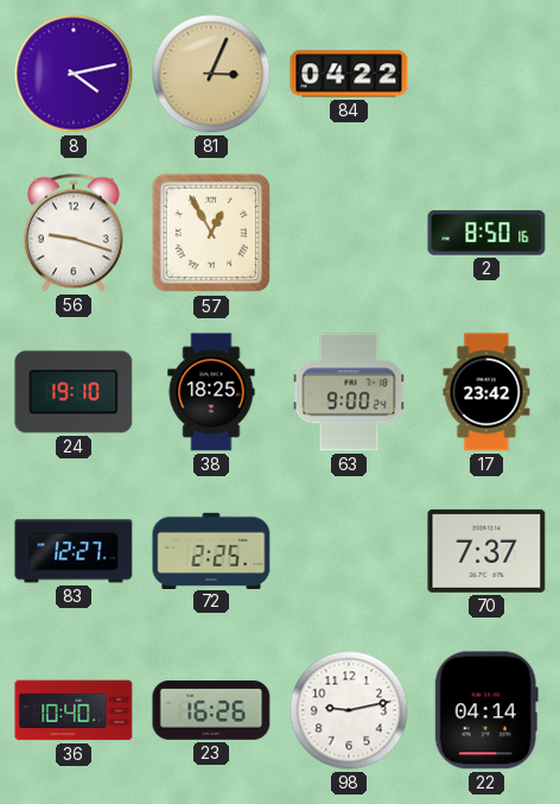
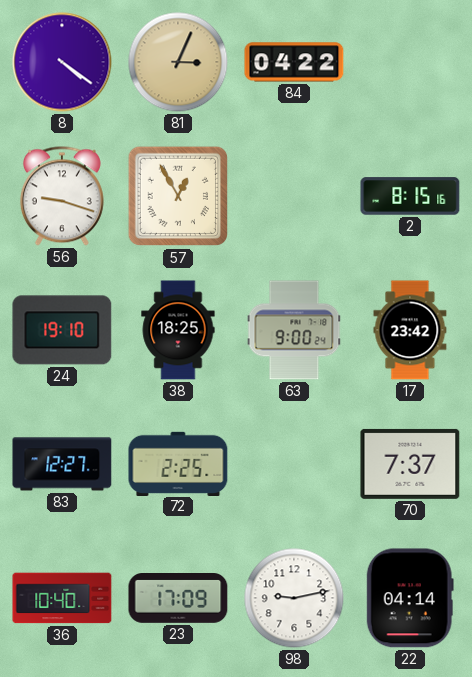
8: 4:13 -> 4:21 (62, 62)
2: 8:50 -> 8:15 (410, 196)
23: 16:26 -> 17:09 (178, 599)
